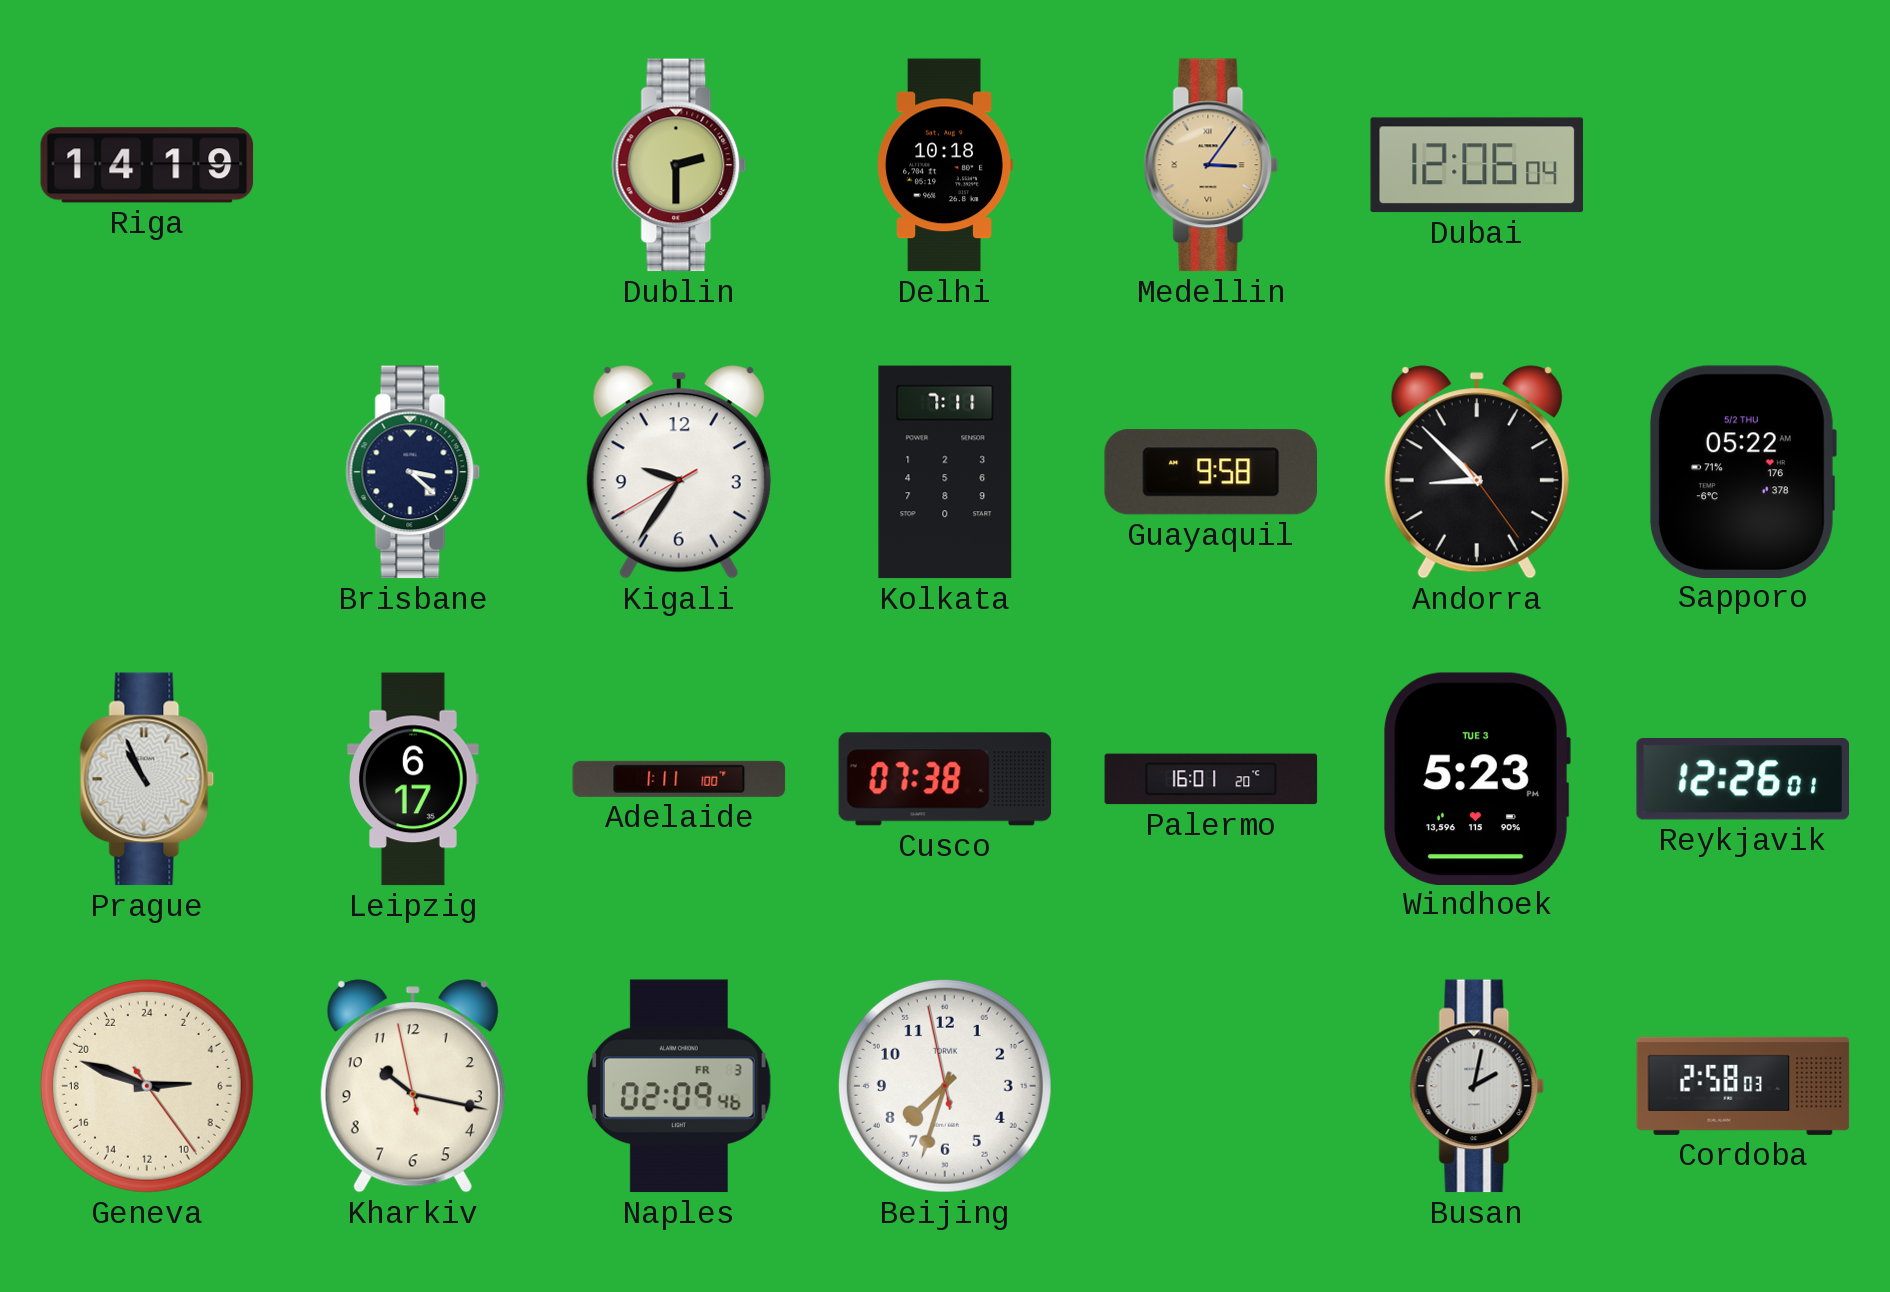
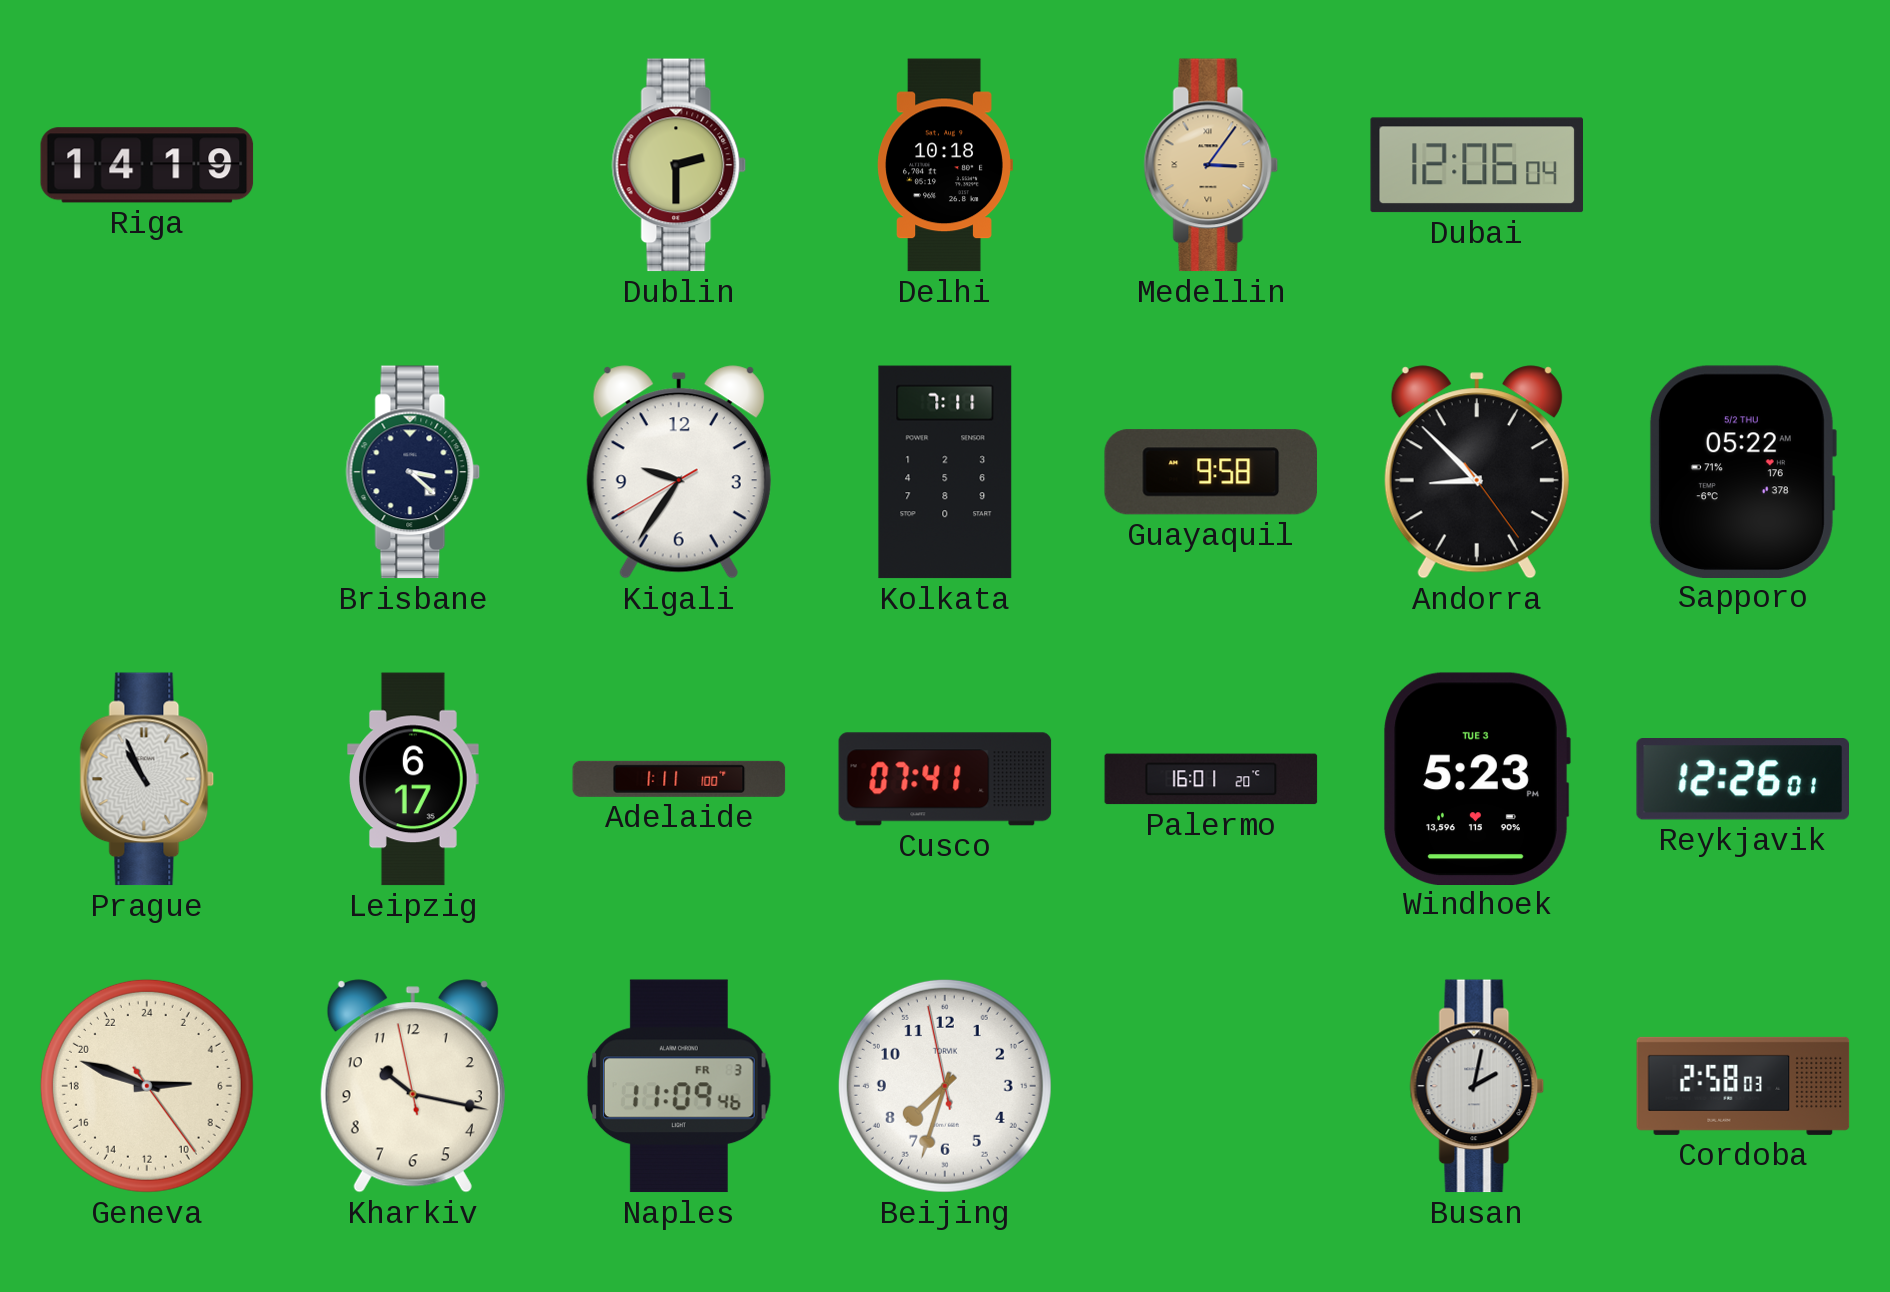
Cusco: 07:38 -> 07:41 (945, 779)
Naples: 02:09 -> 11:09 (679, 1086)
